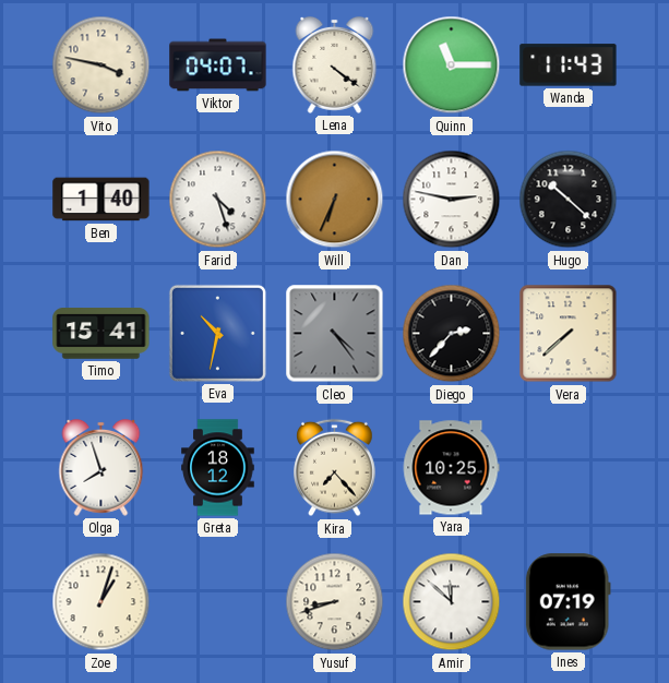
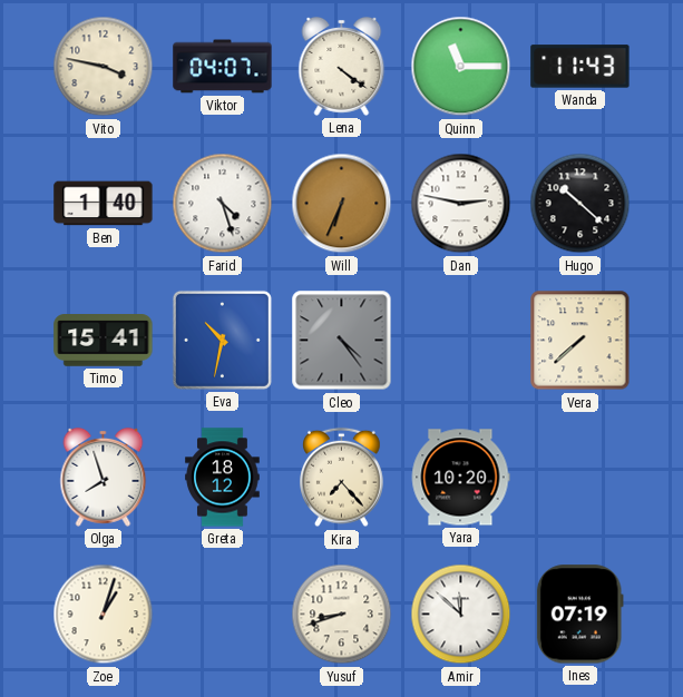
Diego: 2:37 -> none (452, 334)
Yara: 10:25 -> 10:20 (460, 478)
